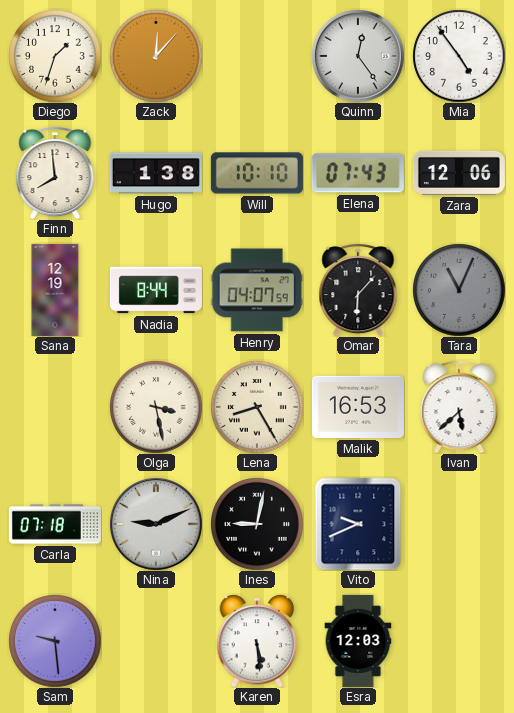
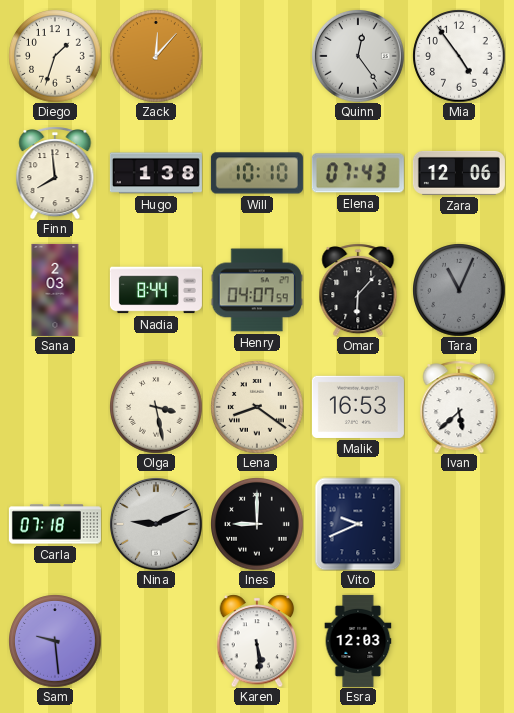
Sana: 12:19 -> 2:03 (55, 290)
Lena: 8:25 -> 8:21 (257, 407)
Ines: 9:02 -> 9:00 (257, 524)
